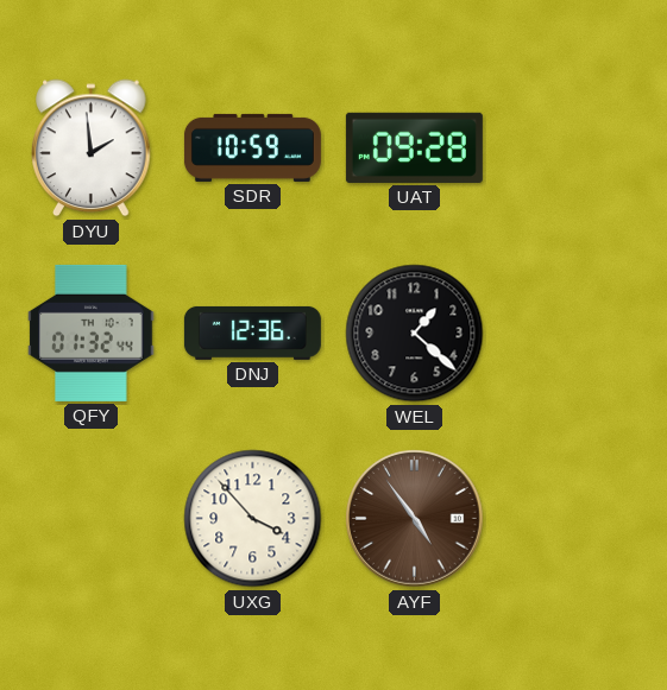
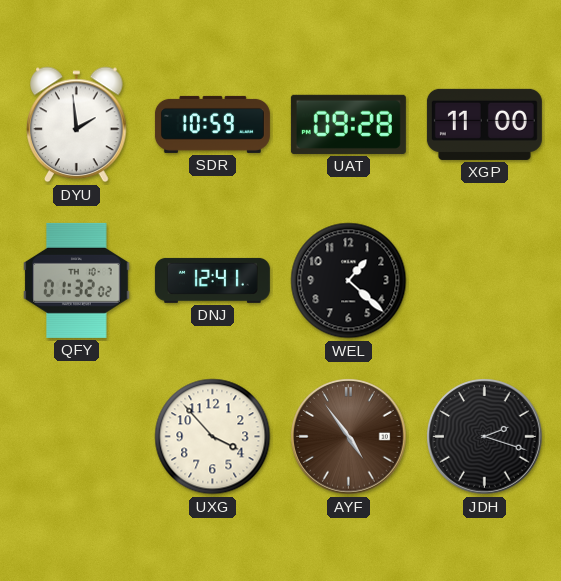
XGP: none -> 11:00 (484, 124)
QFY: 01:32:44 -> 01:32:02 (77, 280)
DNJ: 12:36 -> 12:41 (212, 280)
JDH: none -> 2:18 (485, 437)
